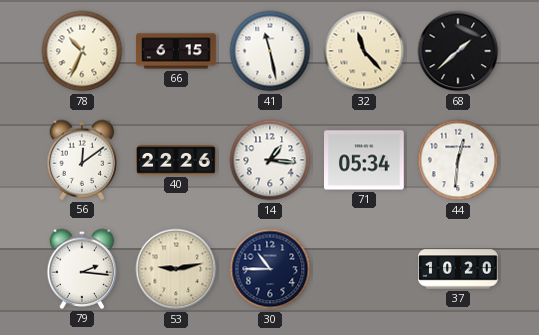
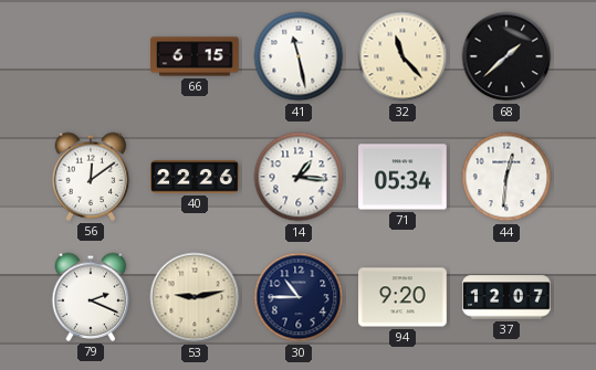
78: 10:34 -> none (82, 51)
79: 2:16 -> 2:19 (91, 297)
94: none -> 9:20 (404, 297)
37: 10:20 -> 12:07 (506, 297)
